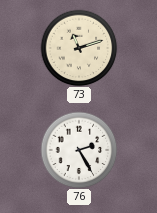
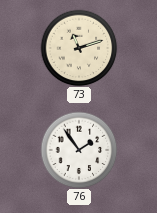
76: 2:25 -> 1:54 (79, 150)
